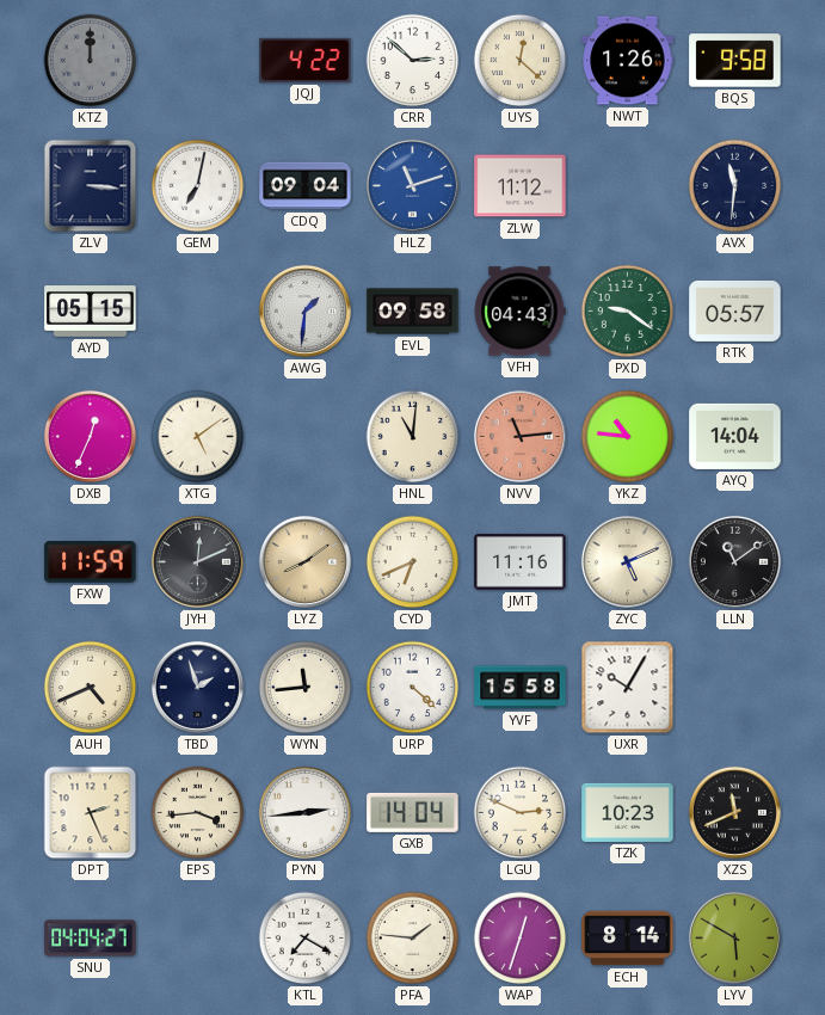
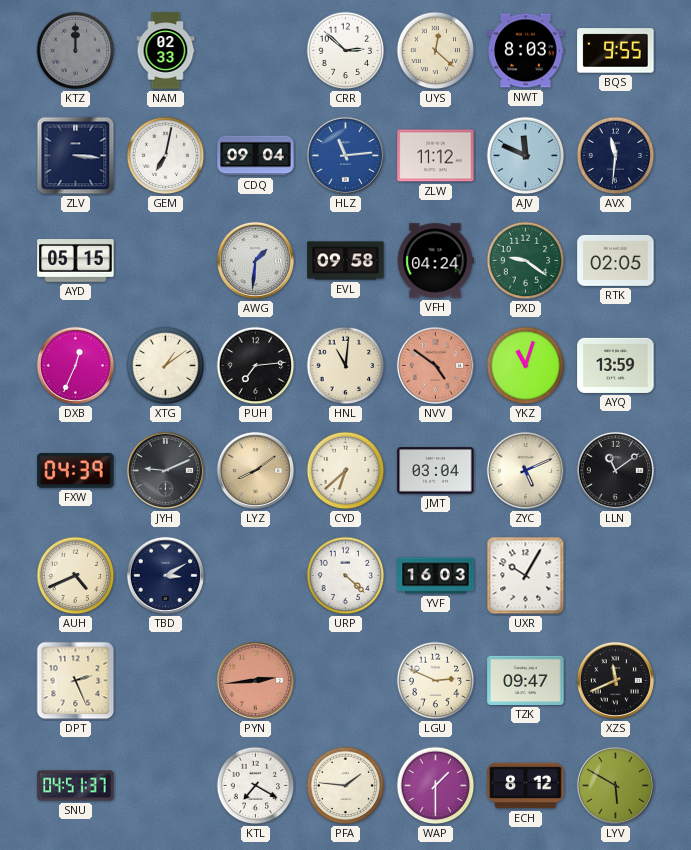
NAM: none -> 02:33 (166, 51)
JQJ: 4:22 -> none (306, 60)
NWT: 1:26 -> 8:03 (526, 51)
BQS: 9:58 -> 9:55 (616, 51)
HLZ: 11:12 -> 11:14 (345, 155)
AJV: none -> 11:49 (526, 156)
VFH: 04:43 -> 04:24 (435, 261)
RTK: 05:57 -> 02:05 (616, 260)
XTG: 5:09 -> 1:09 (166, 366)
PUH: none -> 7:14 (256, 366)
NVV: 11:14 -> 4:51 (435, 365)
YKZ: 10:46 -> 11:03 (526, 366)
AYQ: 14:04 -> 13:59 (616, 365)
FXW: 11:59 -> 04:39 (76, 471)
JYH: 12:11 -> 9:11 (165, 470)
CYD: 6:41 -> 6:38 (346, 471)
JMT: 11:16 -> 03:04 (436, 471)
TBD: 1:57 -> 3:10 (165, 575)
WYN: 11:44 -> none (306, 688)
YVF: 15:58 -> 16:03 (436, 576)
EPS: 3:44 -> none (198, 813)
PYN dial: white -> salmon (255, 680)
GXB: 14:04 -> none (413, 812)
TZK: 10:23 -> 09:47 (526, 680)
SNU: 04:04 -> 04:51 (76, 786)
WAP: 12:33 -> 1:30 (436, 786)
ECH: 8:14 -> 8:12 (526, 786)
